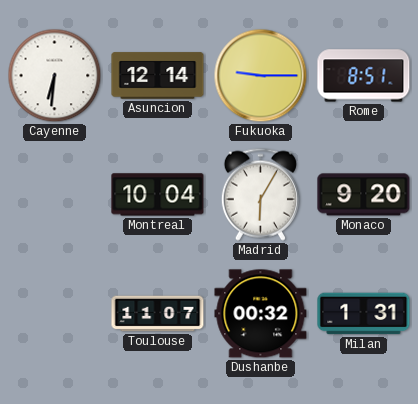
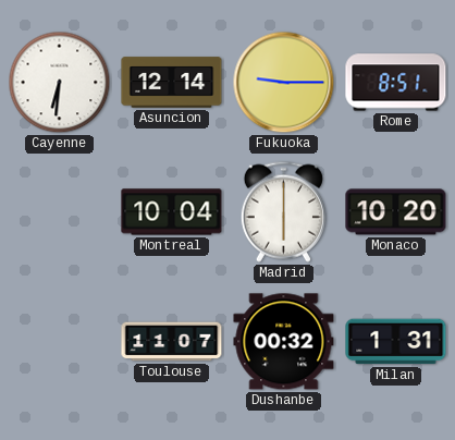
Madrid: 6:05 -> 6:00 (283, 211)
Monaco: 9:20 -> 10:20 (396, 212)
